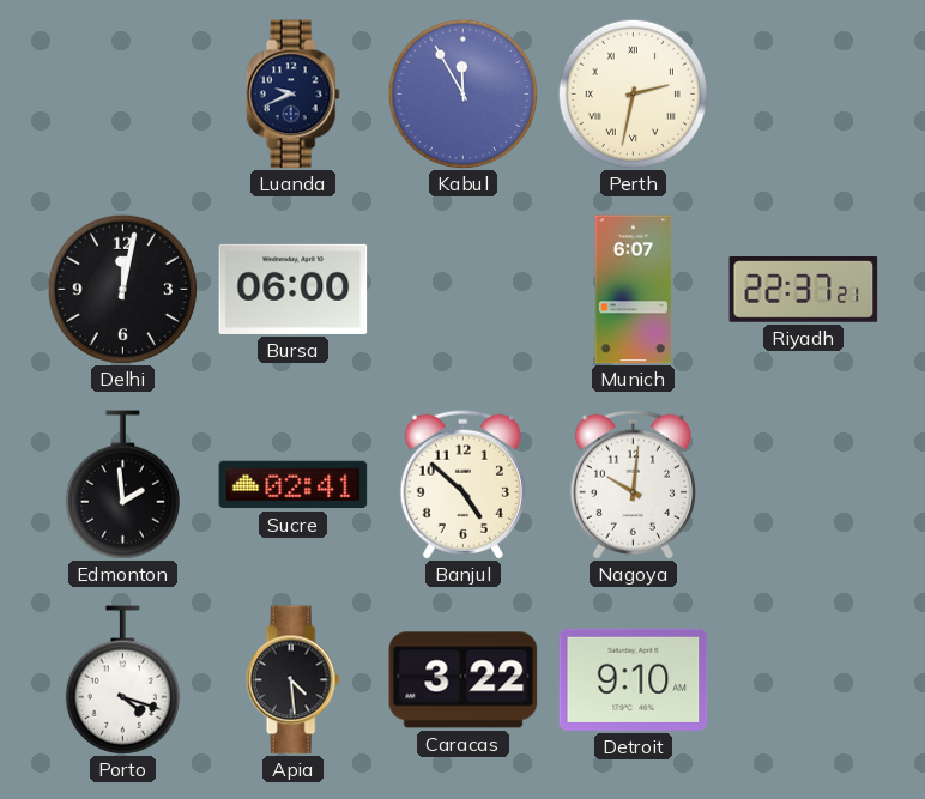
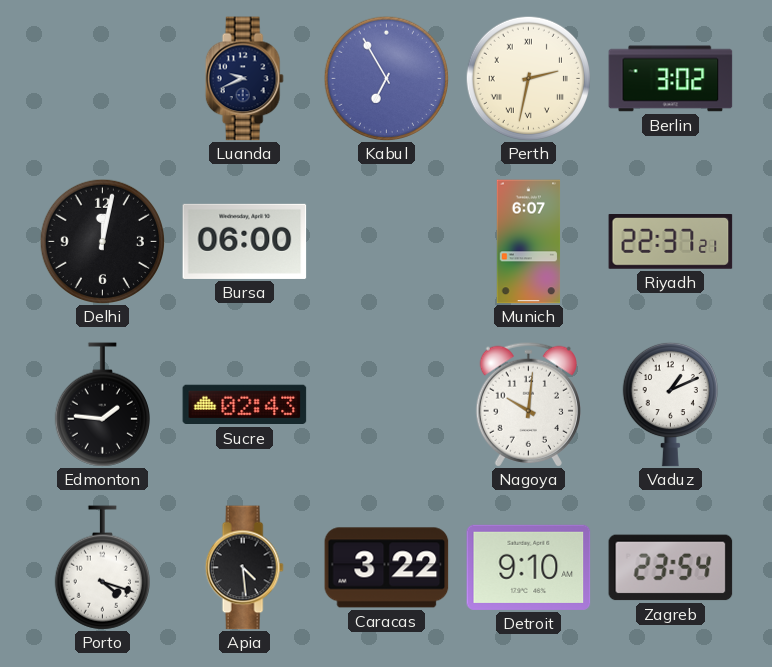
Kabul: 11:55 -> 6:55 (386, 78)
Berlin: none -> 3:02 (671, 79)
Edmonton: 1:59 -> 1:46 (102, 405)
Sucre: 02:41 -> 02:43 (245, 405)
Banjul: 4:52 -> none (462, 484)
Vaduz: none -> 1:11 (670, 404)
Zagreb: none -> 23:54 (671, 568)
